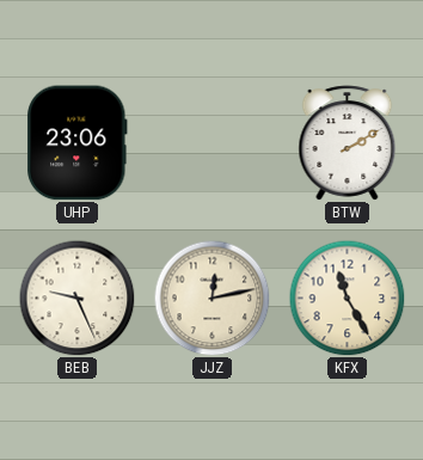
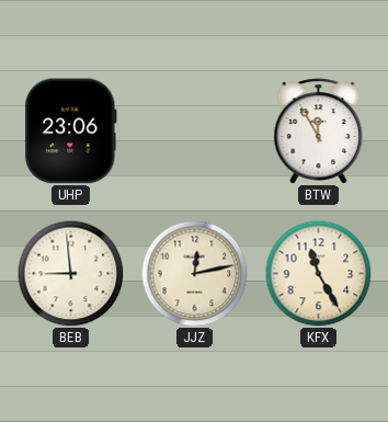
BTW: 2:10 -> 11:55 (319, 132)
BEB: 9:26 -> 8:59 (70, 273)
